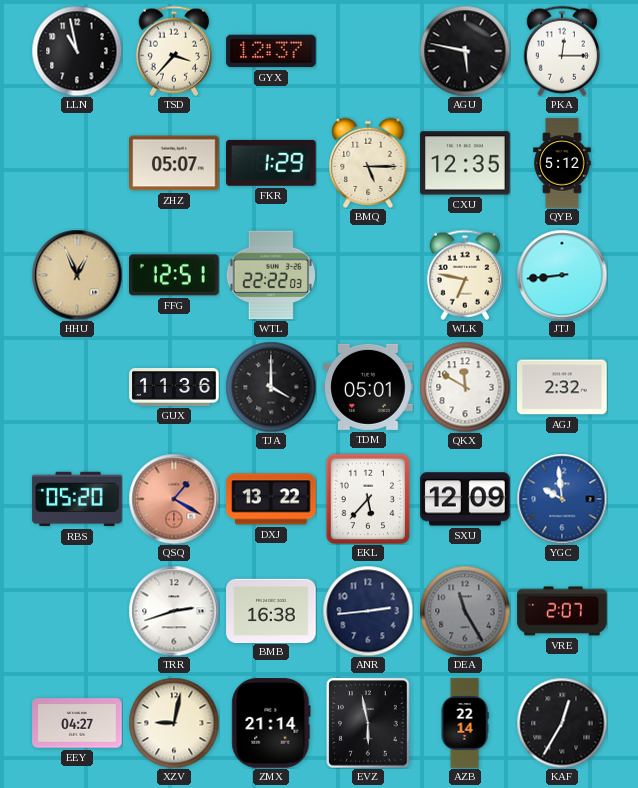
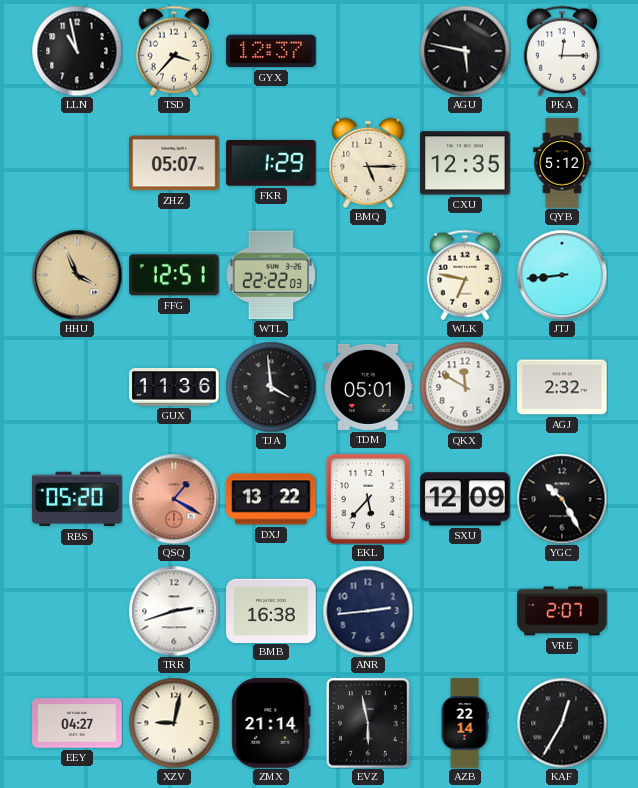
HHU: 12:56 -> 3:56 (77, 275)
TJA: 4:00 -> 3:59 (271, 387)
YGC: 9:59 -> 10:25 (562, 499)
YGC dial: blue -> black (562, 499)
DEA: 11:25 -> none (465, 611)
